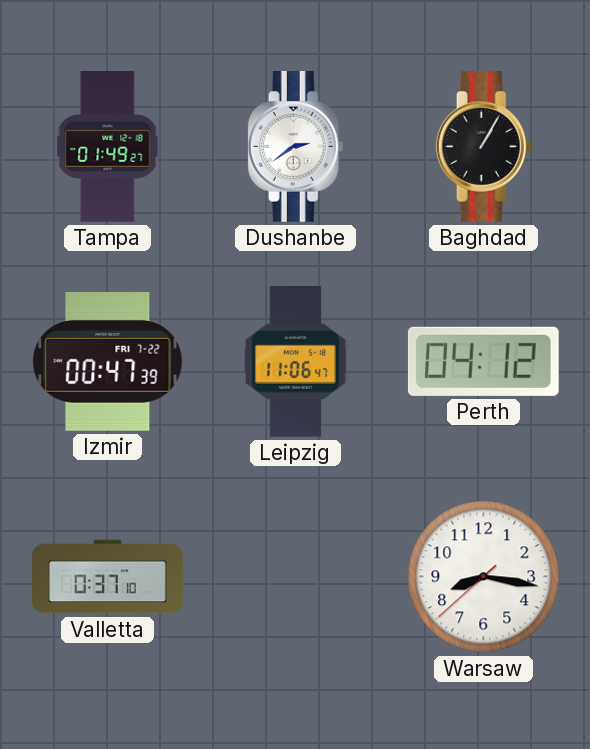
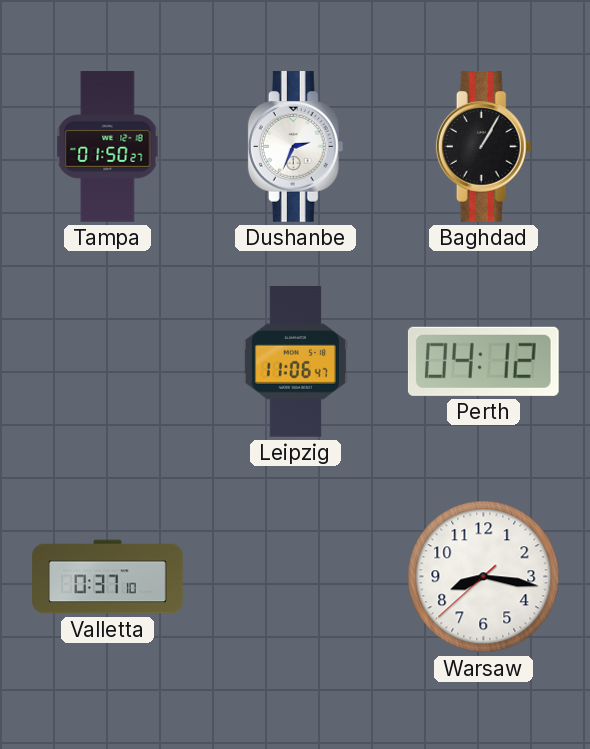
Tampa: 01:49 -> 01:50 (108, 147)
Dushanbe: 2:39 -> 2:34 (296, 147)
Izmir: 00:47 -> none (108, 362)
